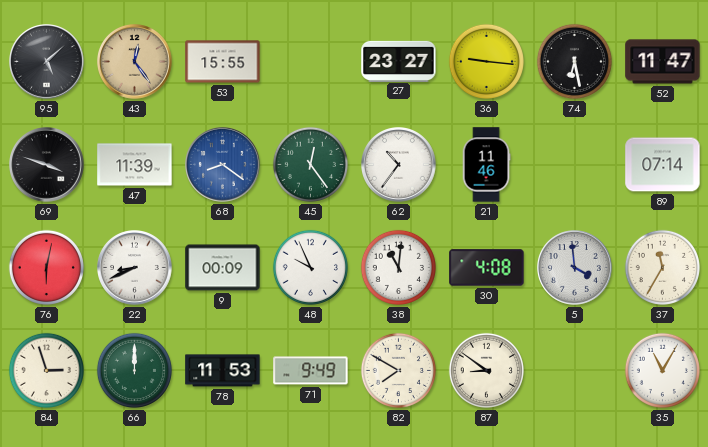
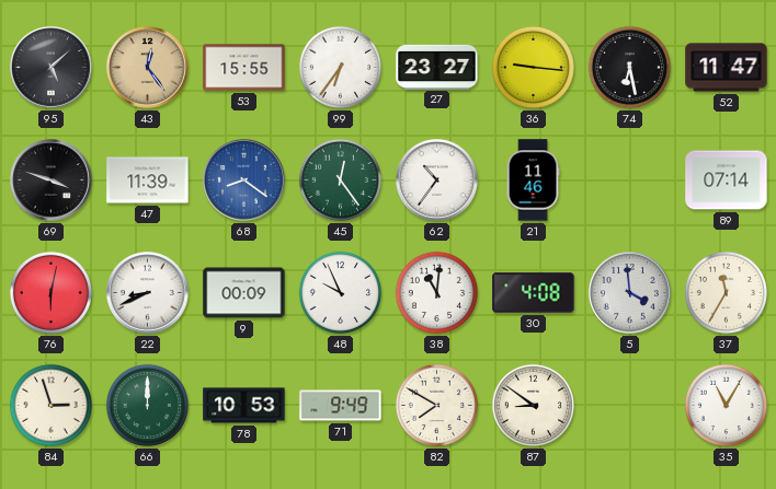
99: none -> 6:36 (340, 67)
78: 11:53 -> 10:53 (244, 406)
